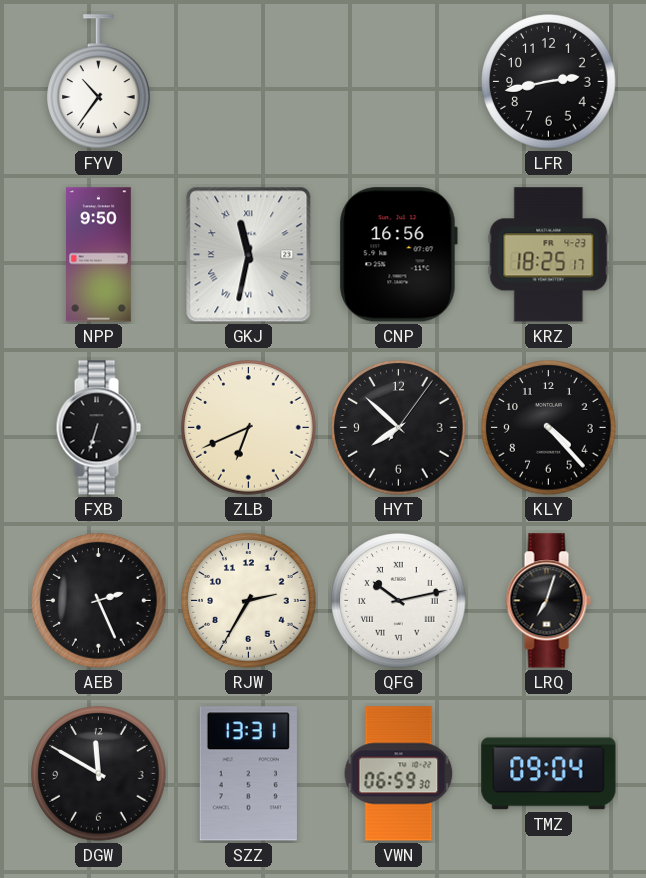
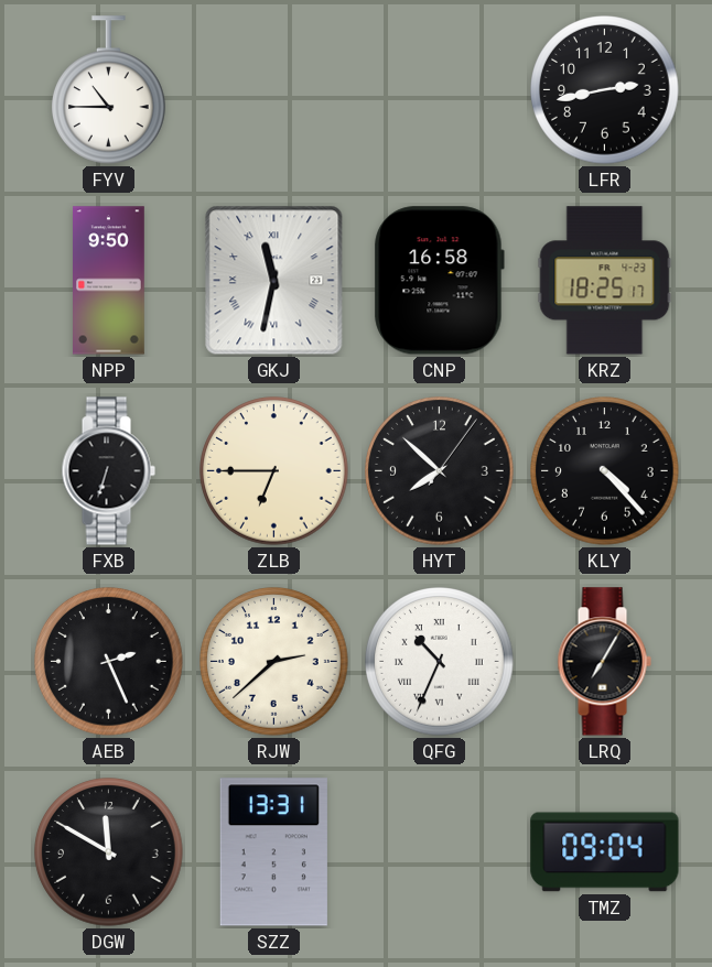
FYV: 10:36 -> 10:45 (109, 90)
CNP: 16:56 -> 16:58 (439, 281)
ZLB: 6:41 -> 6:45 (274, 471)
RJW: 2:35 -> 2:38 (274, 662)
QFG: 10:13 -> 10:34 (440, 662)
LRQ: 7:03 -> 7:05 (604, 662)
VWN: 06:59 -> none (399, 774)
